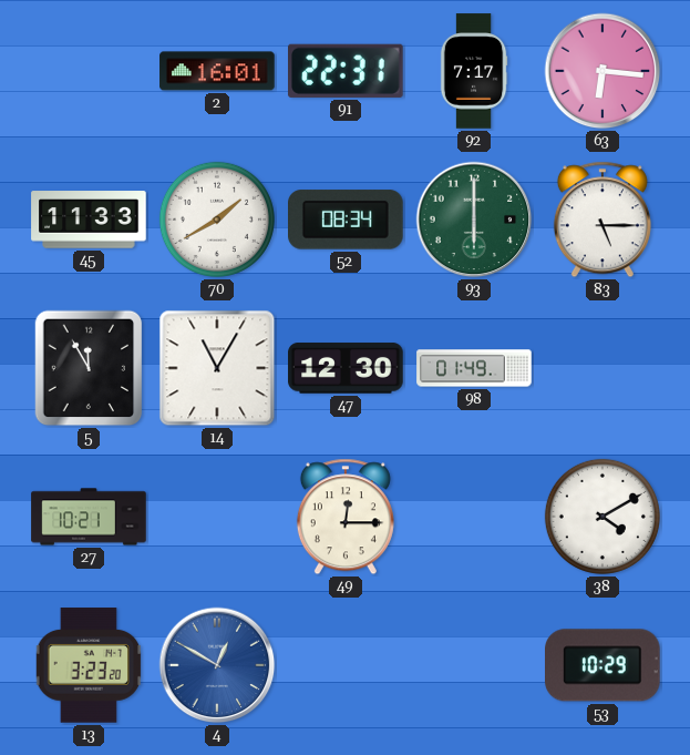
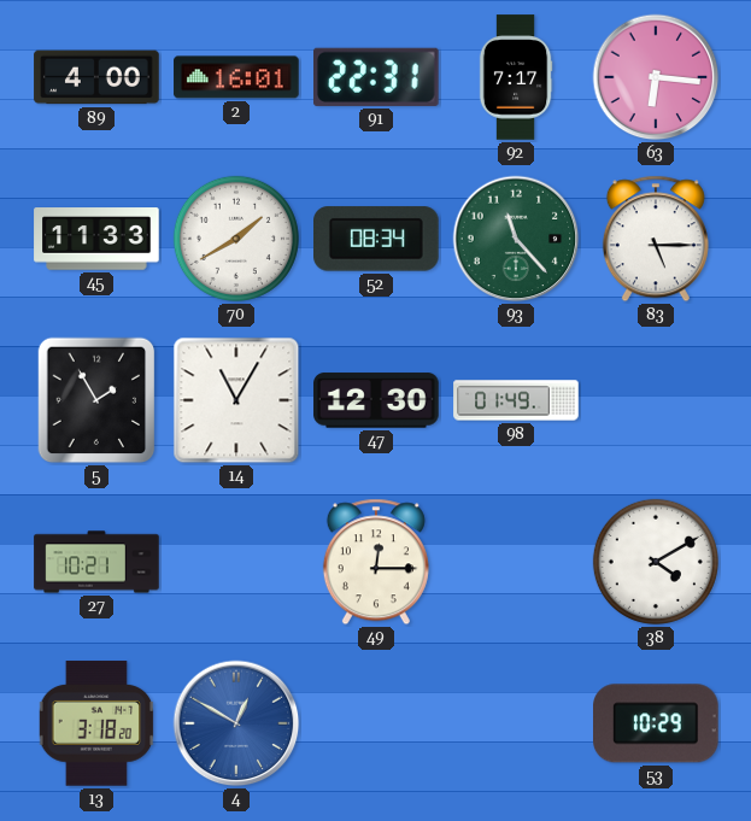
89: none -> 4:00 (96, 77)
93: 6:00 -> 11:23 (516, 239)
5: 11:55 -> 1:55 (96, 400)
13: 3:23 -> 3:18 (96, 723)
